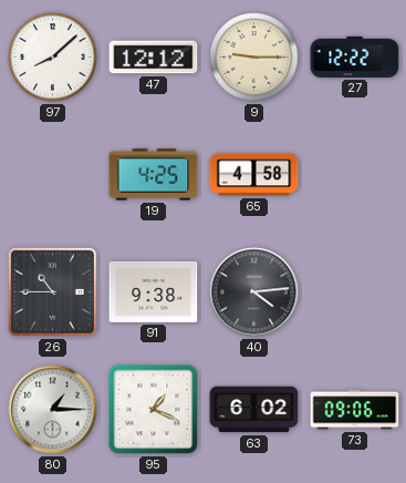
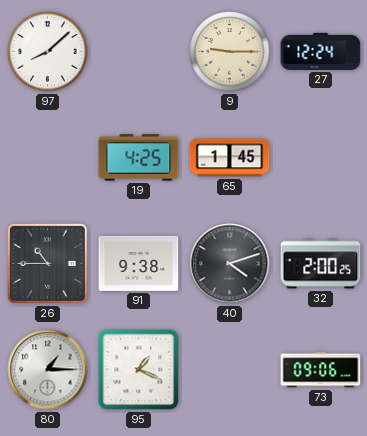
47: 12:12 -> none (154, 58)
27: 12:22 -> 12:24 (321, 51)
65: 4:58 -> 1:45 (230, 158)
40: 4:14 -> 4:12 (230, 264)
32: none -> 2:00 (321, 264)
63: 6:02 -> none (254, 410)
